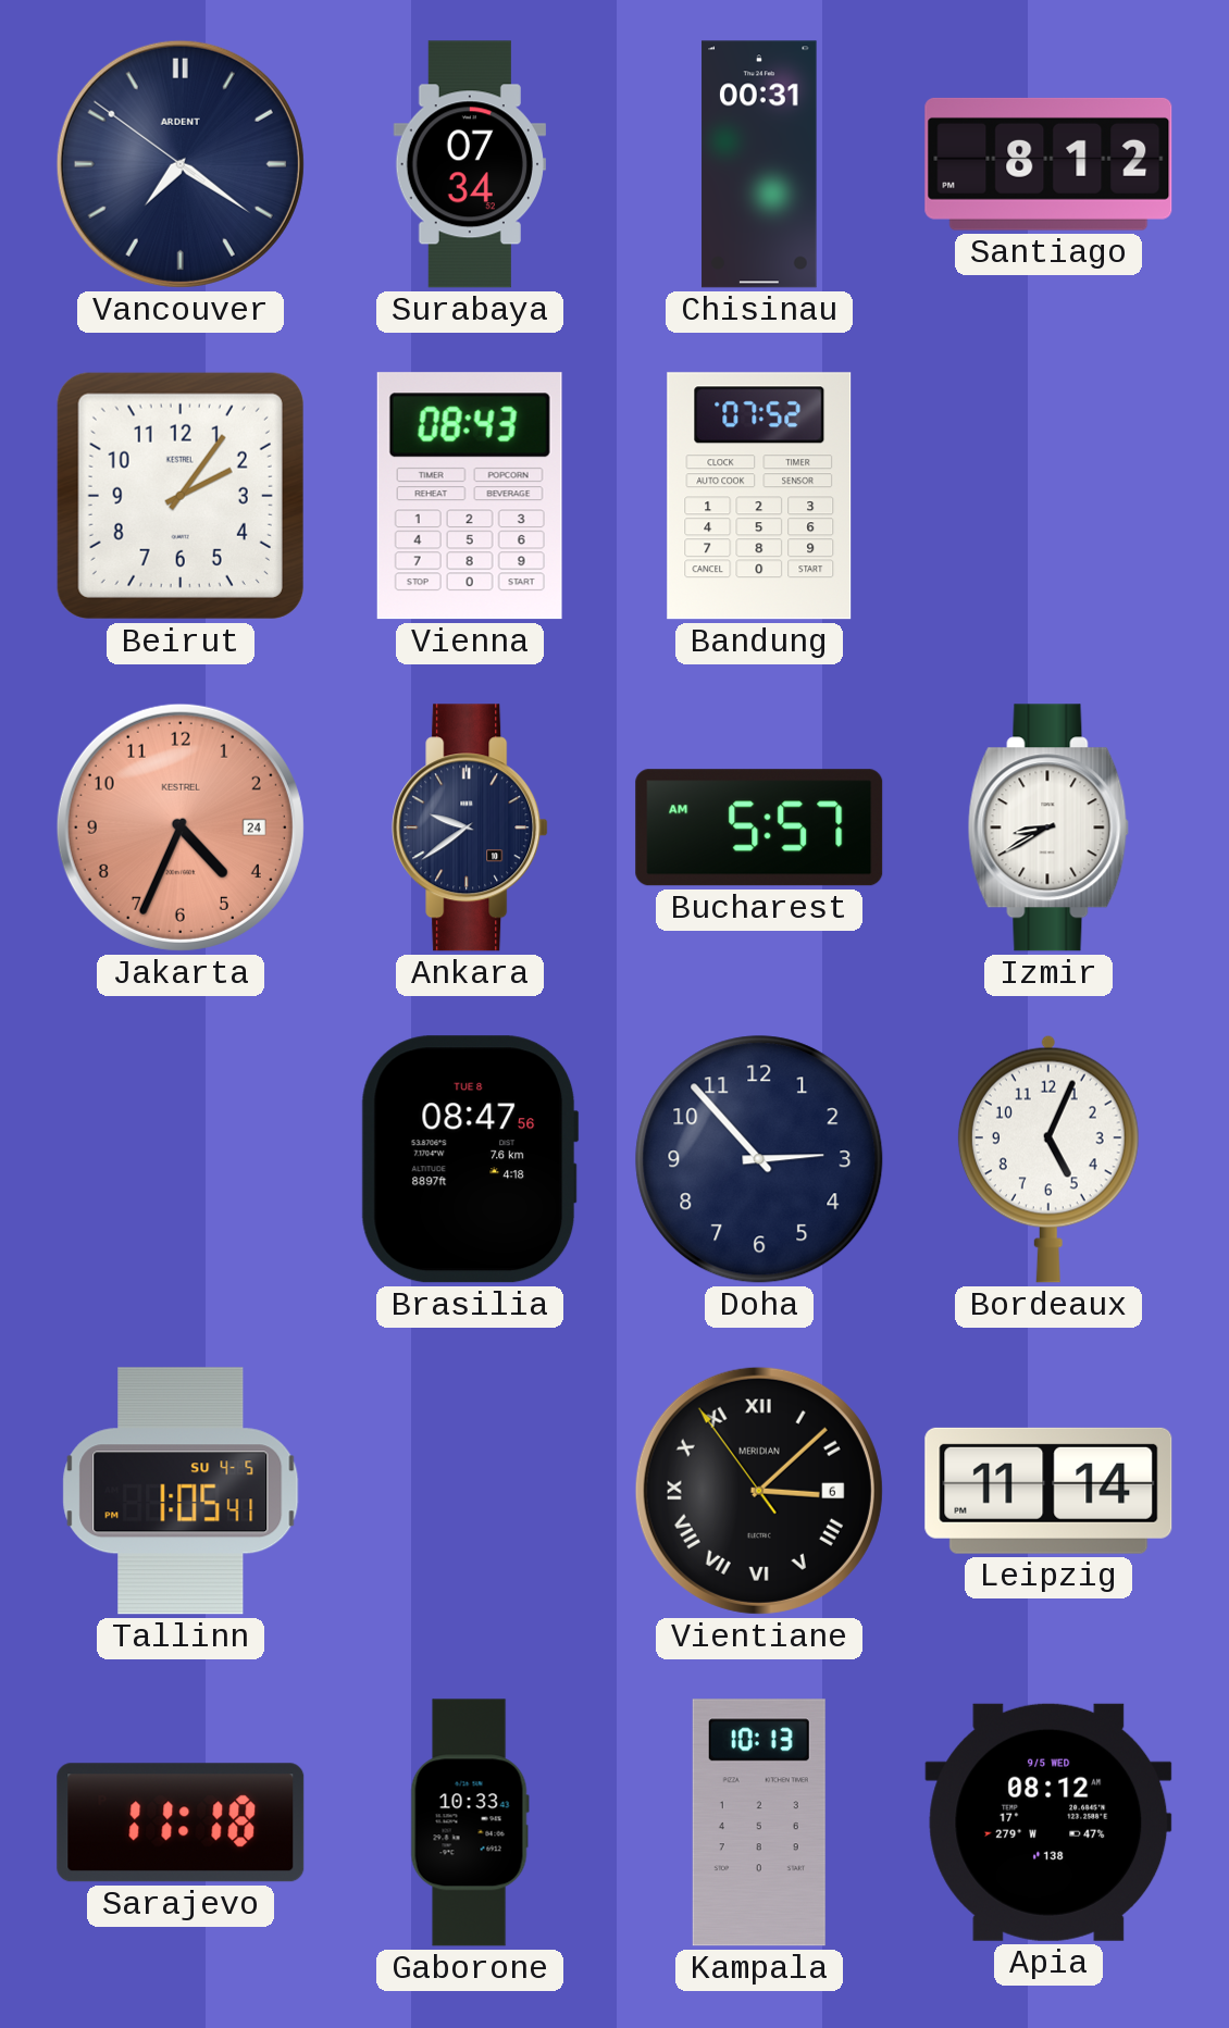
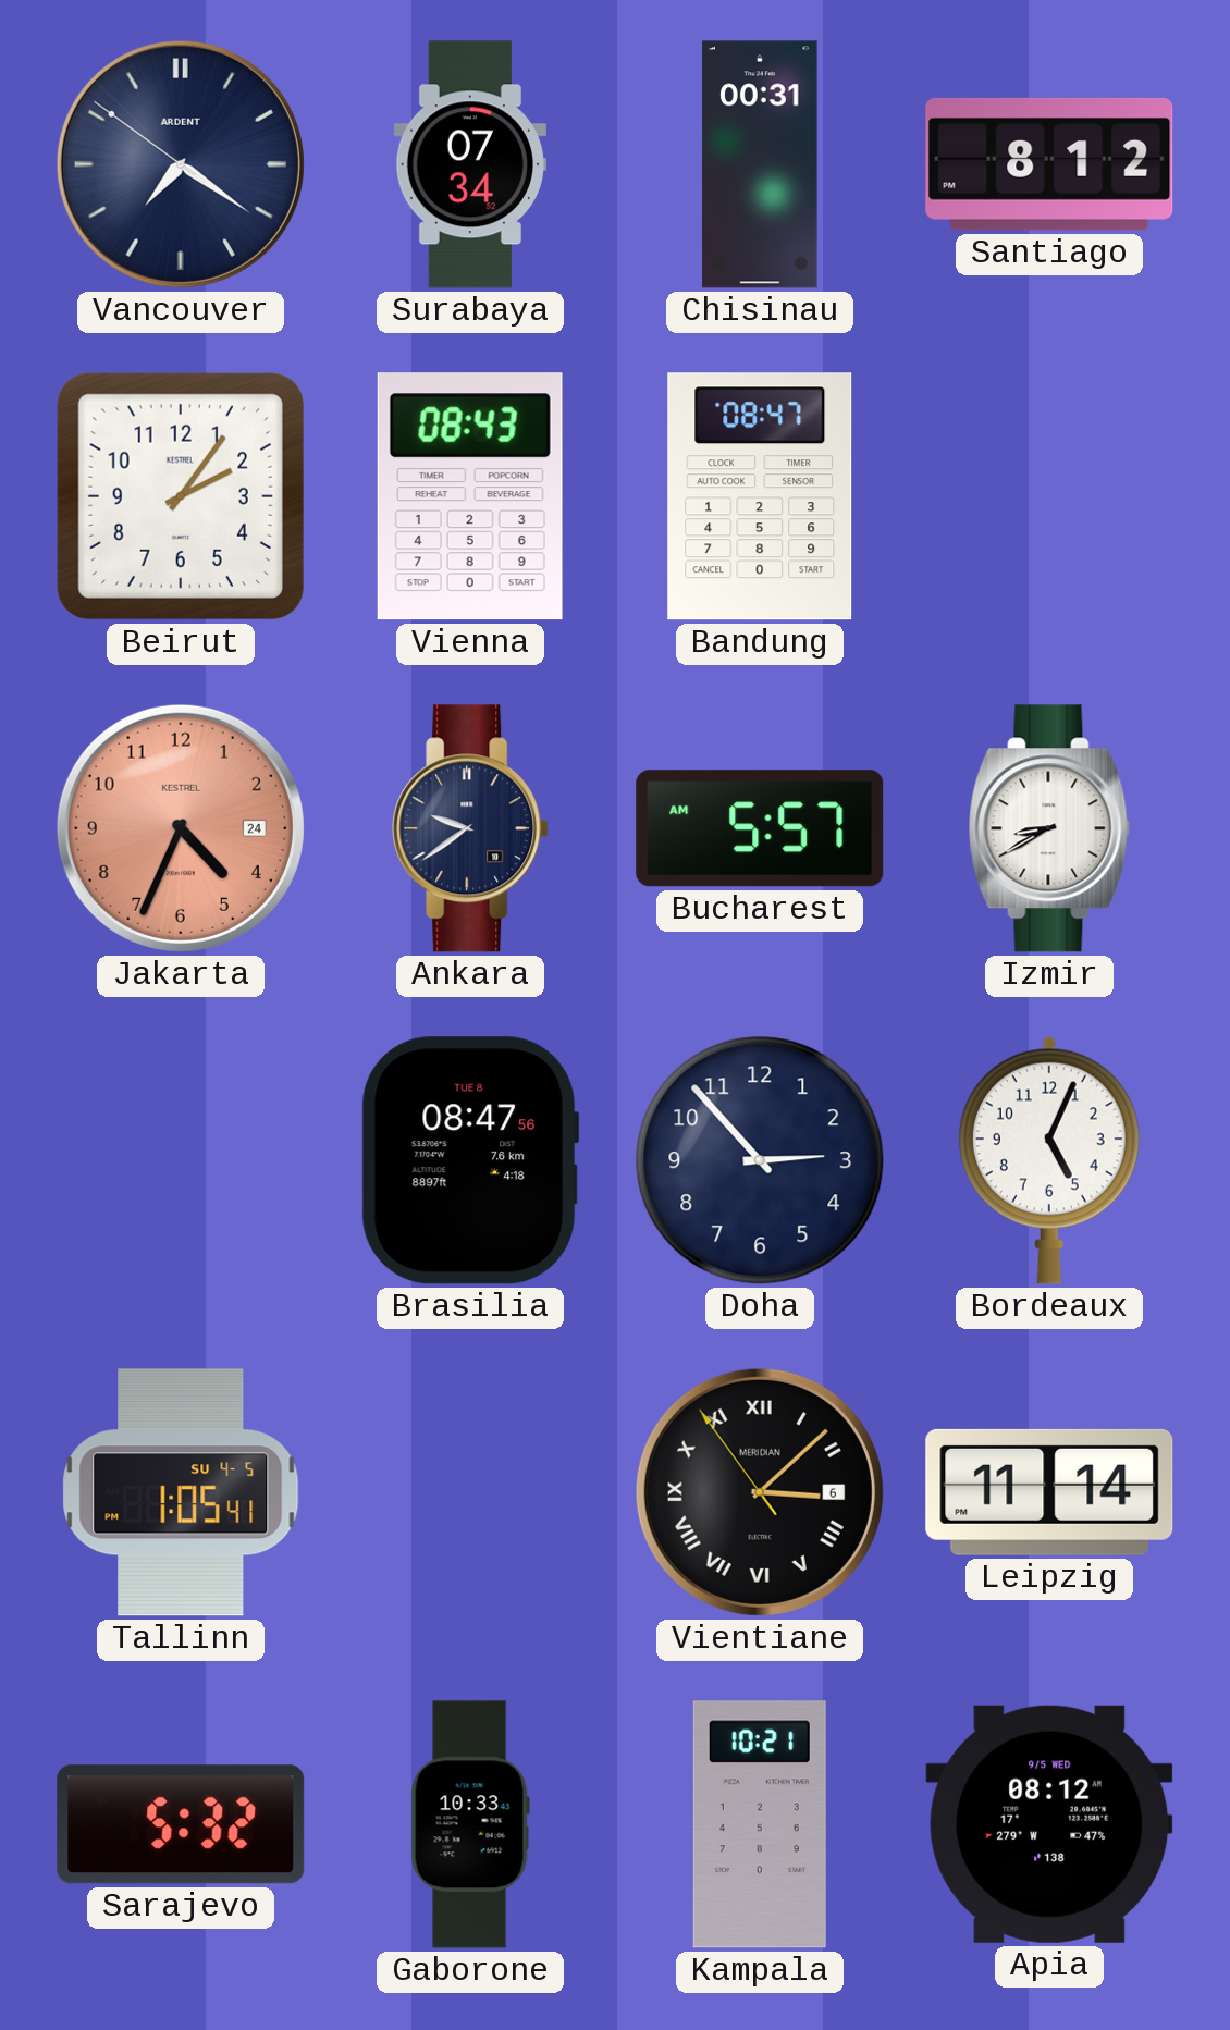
Bandung: 07:52 -> 08:47 (760, 496)
Sarajevo: 11:18 -> 5:32 (181, 1824)
Kampala: 10:13 -> 10:21 (760, 1824)
